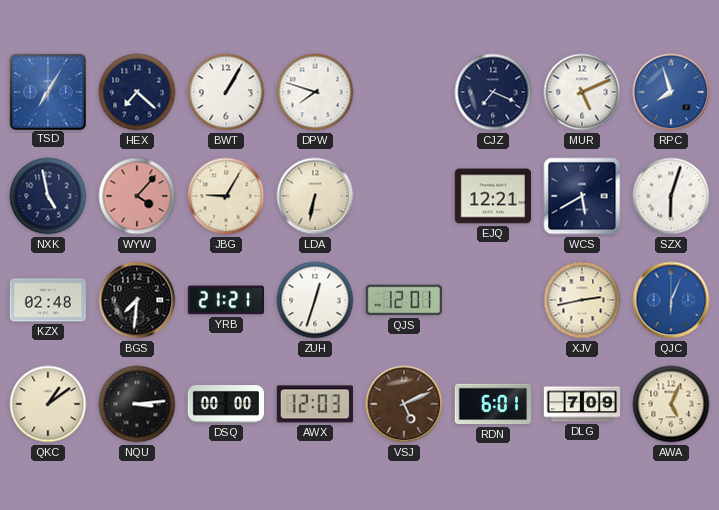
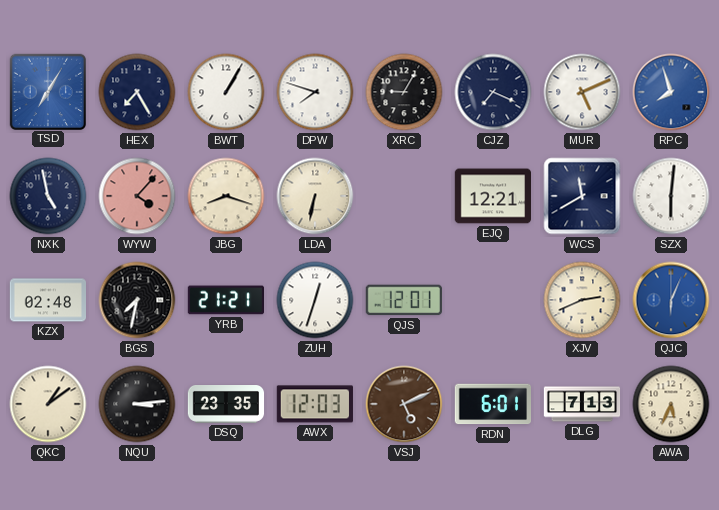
HEX: 7:22 -> 7:25 (137, 92)
XRC: none -> 9:05 (404, 92)
JBG: 9:05 -> 8:18 (226, 196)
WCS: 5:40 -> 11:40 (582, 196)
SZX: 6:03 -> 6:01 (671, 196)
BGS: 7:31 -> 7:32 (137, 300)
XJV: 2:43 -> 2:41 (582, 300)
DSQ: 00:00 -> 23:35 (226, 405)
DLG: 7:09 -> 7:13 (582, 404)
AWA: 5:04 -> 5:34 (671, 404)
